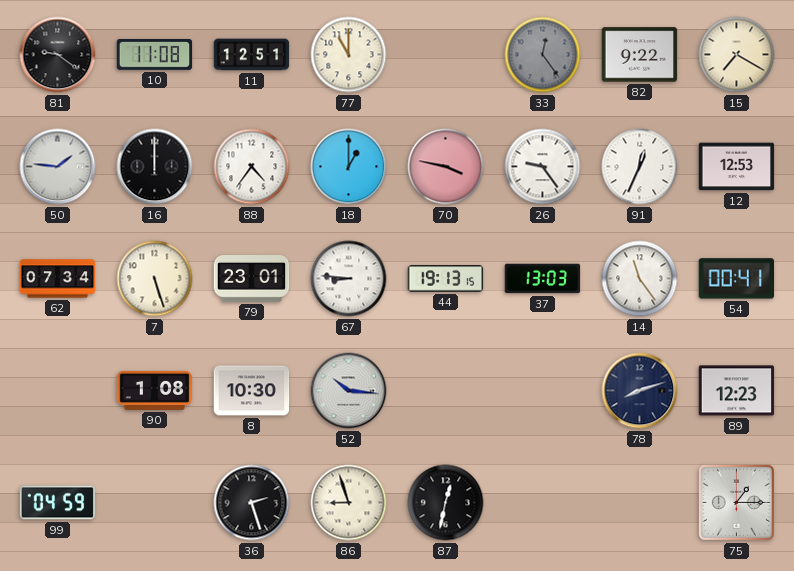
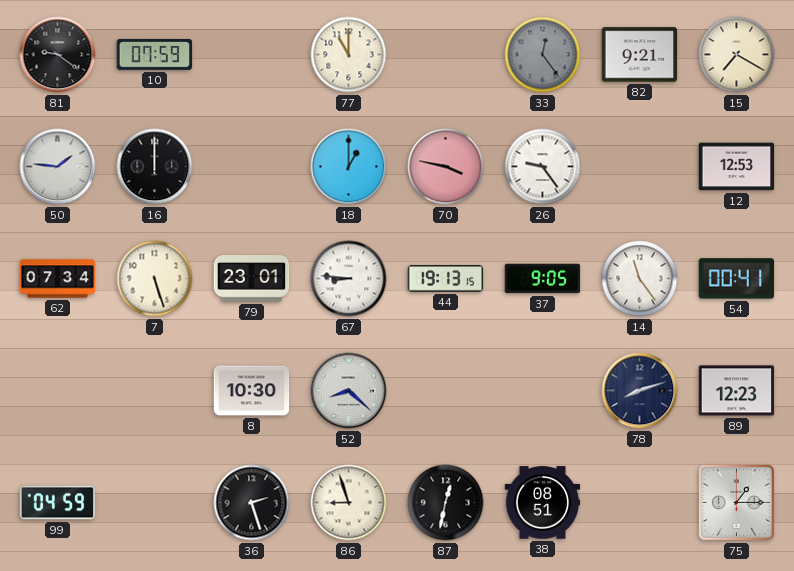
10: 11:08 -> 07:59 (155, 55)
11: 12:51 -> none (252, 55)
82: 9:22 -> 9:21 (640, 55)
88: 4:36 -> none (252, 167)
91: 12:34 -> none (640, 167)
37: 13:03 -> 9:05 (543, 279)
90: 1:08 -> none (155, 390)
52: 10:16 -> 8:22 (349, 391)
38: none -> 08:51 (543, 503)
